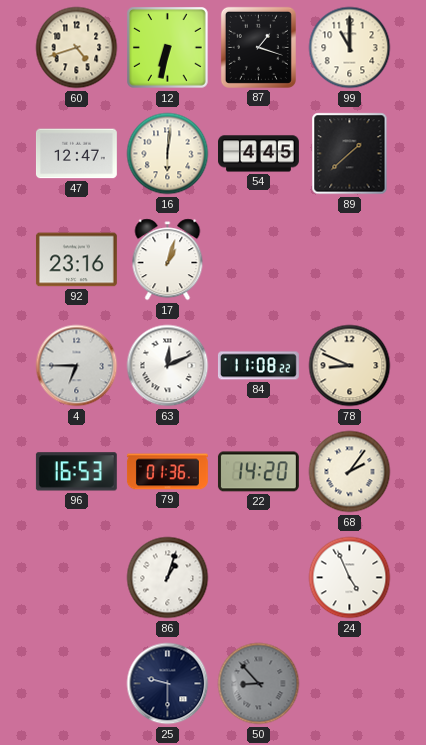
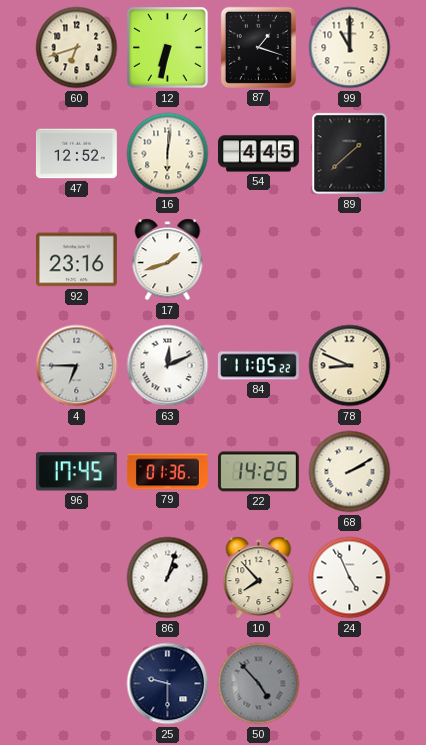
60: 4:42 -> 6:42 (77, 48)
47: 12:47 -> 12:52 (76, 154)
17: 1:03 -> 1:42 (168, 260)
84: 11:08 -> 11:05 (258, 366)
96: 16:53 -> 17:45 (76, 472)
22: 14:20 -> 14:25 (258, 472)
68: 2:06 -> 2:10 (350, 472)
10: none -> 7:53 (259, 578)
50: 8:53 -> 4:53 (259, 684)
